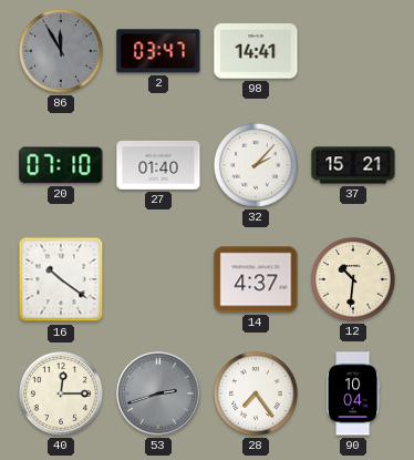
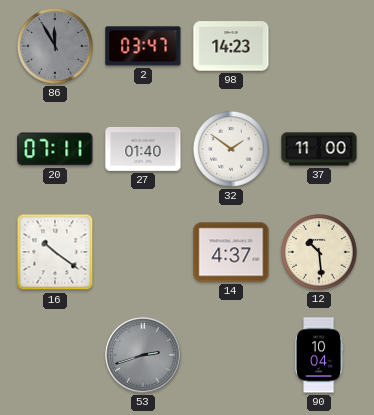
98: 14:41 -> 14:23 (231, 46)
20: 07:10 -> 07:11 (55, 149)
32: 2:07 -> 1:51 (231, 149)
37: 15:21 -> 11:00 (319, 149)
12: 10:31 -> 10:29 (319, 252)
40: 12:15 -> none (61, 393)
28: 7:24 -> none (256, 393)
